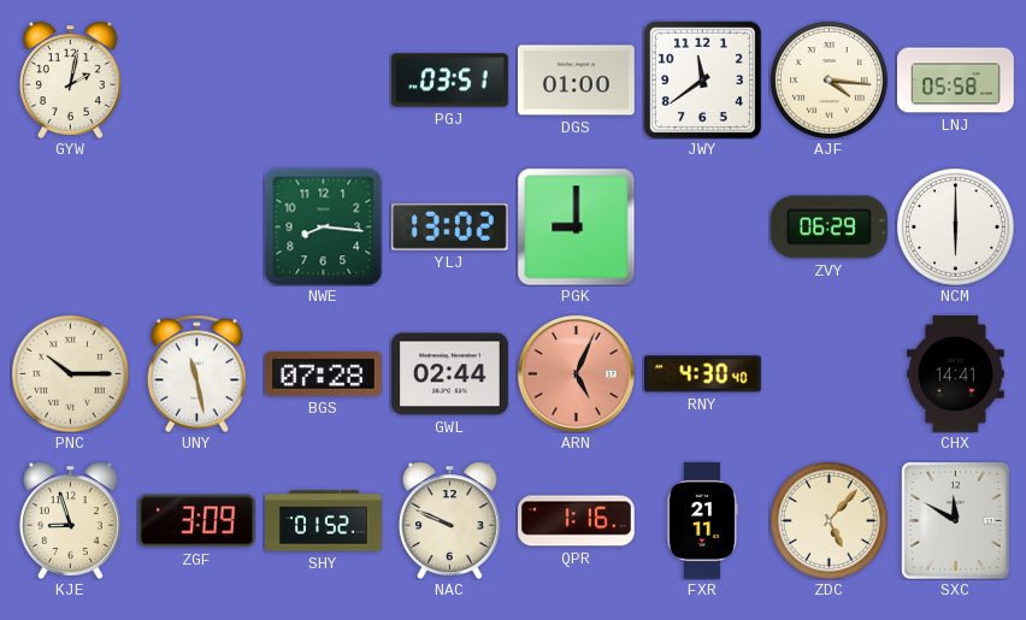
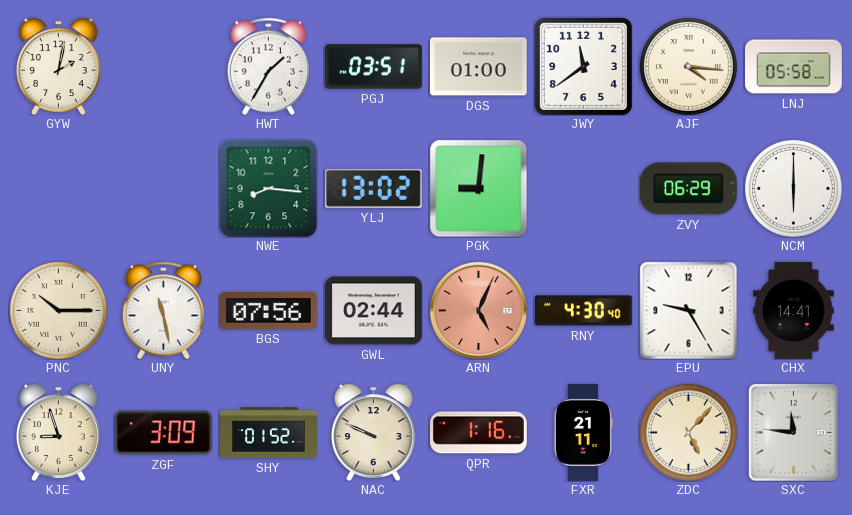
HWT: none -> 1:35 (268, 66)
PGK: 9:00 -> 9:01 (478, 188)
BGS: 07:28 -> 07:56 (269, 311)
EPU: none -> 9:25 (688, 310)
SXC: 11:50 -> 11:46 (794, 433)
